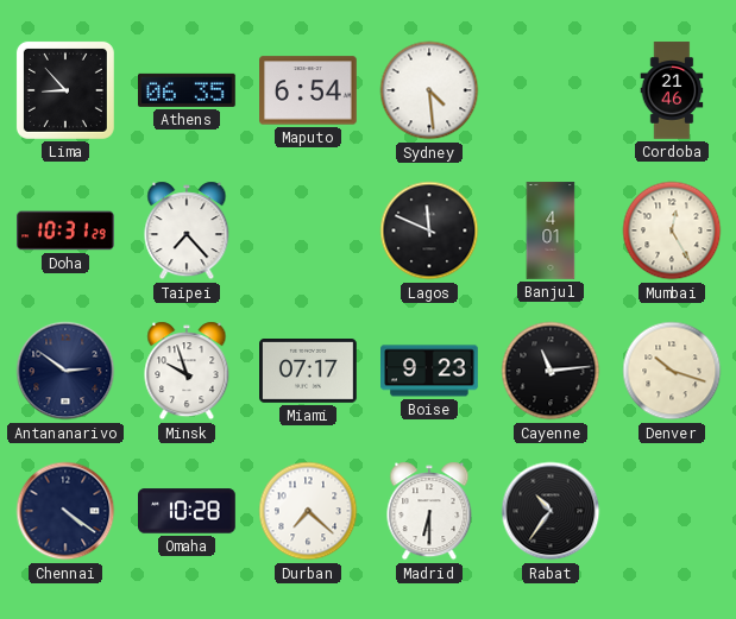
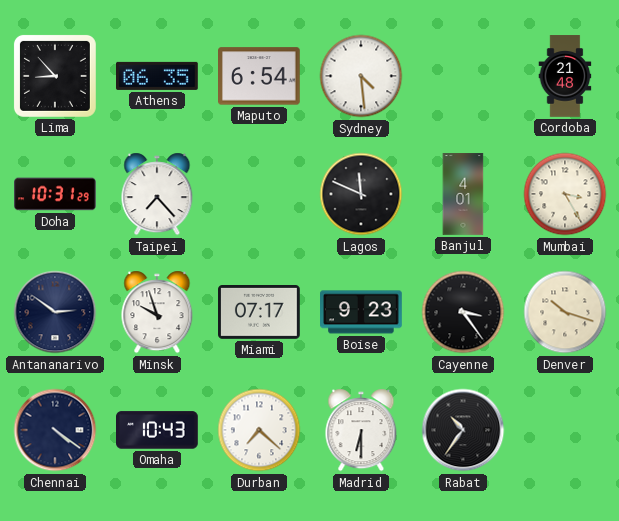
Cordoba: 21:46 -> 21:48 (565, 76)
Mumbai: 12:25 -> 3:25 (565, 194)
Cayenne: 11:14 -> 3:24 (463, 312)
Omaha: 10:28 -> 10:43 (157, 430)
